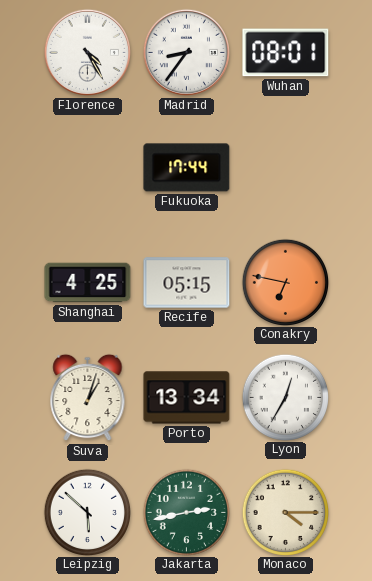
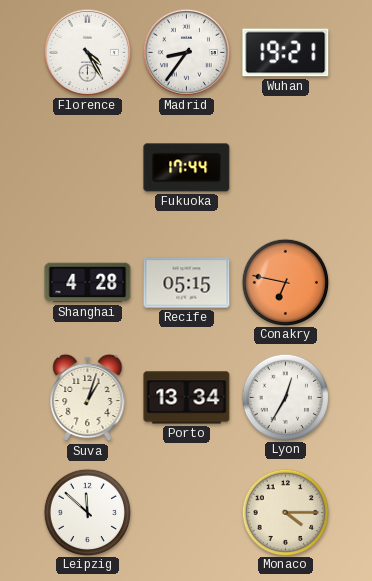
Wuhan: 08:01 -> 19:21 (286, 53)
Shanghai: 4:25 -> 4:28 (88, 283)
Leipzig: 5:52 -> 11:52 (87, 512)
Jakarta: 2:43 -> none (186, 512)
